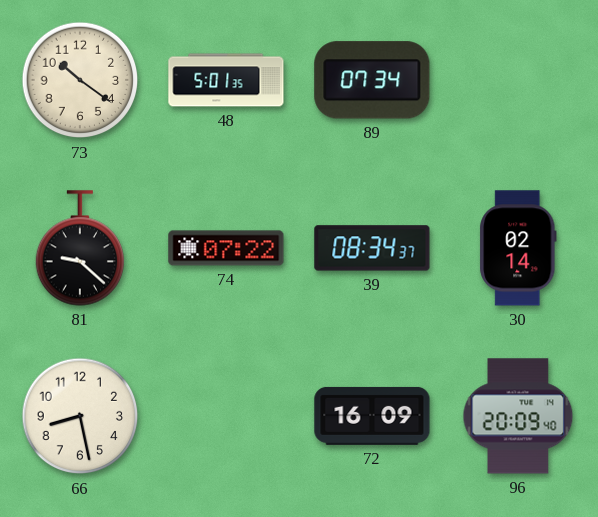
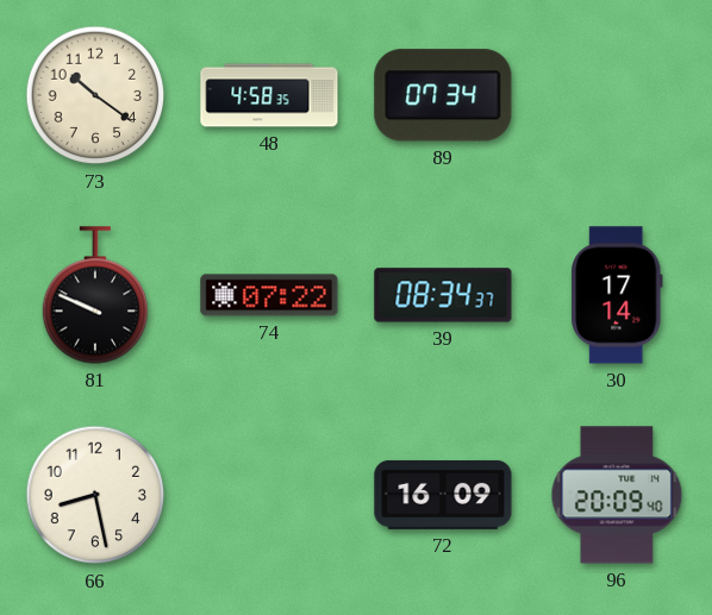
48: 5:01 -> 4:58 (269, 95)
81: 9:22 -> 9:49 (95, 295)
30: 02:14 -> 17:14 (617, 295)
